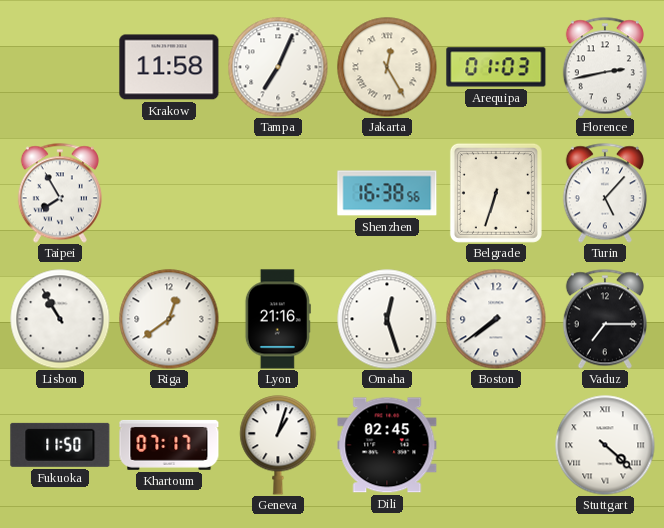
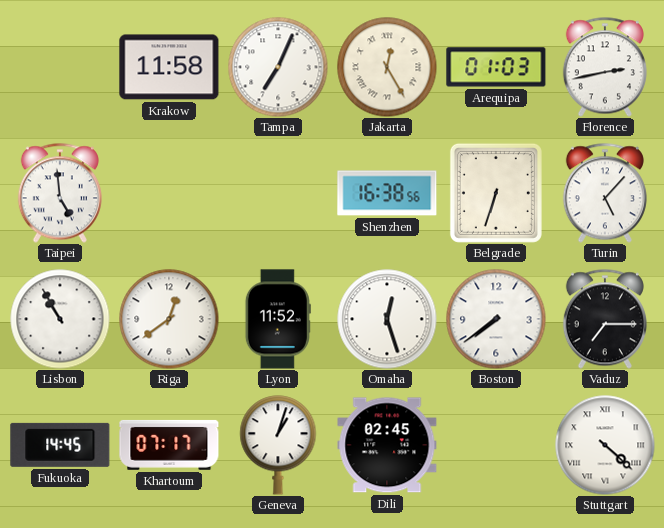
Taipei: 7:55 -> 4:59 (60, 193)
Lyon: 21:16 -> 11:52 (278, 319)
Fukuoka: 11:50 -> 14:45 (60, 445)
